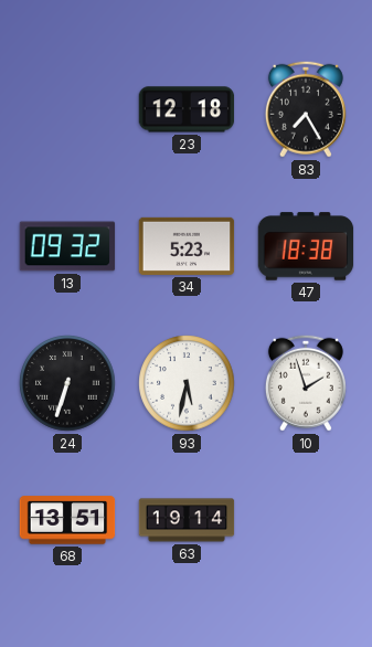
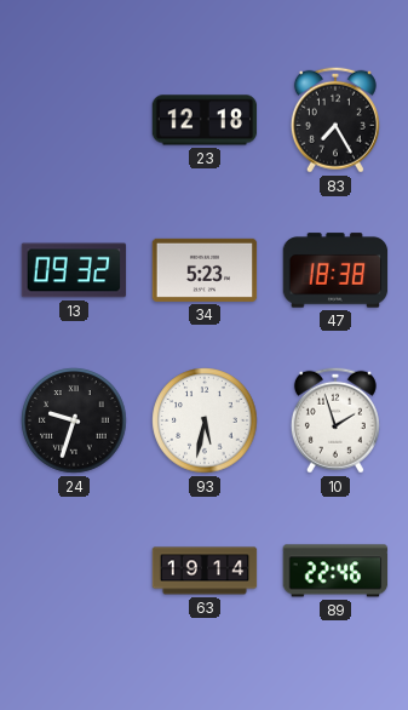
24: 6:33 -> 9:33 (74, 420)
68: 13:51 -> none (67, 520)
89: none -> 22:46 (335, 571)
